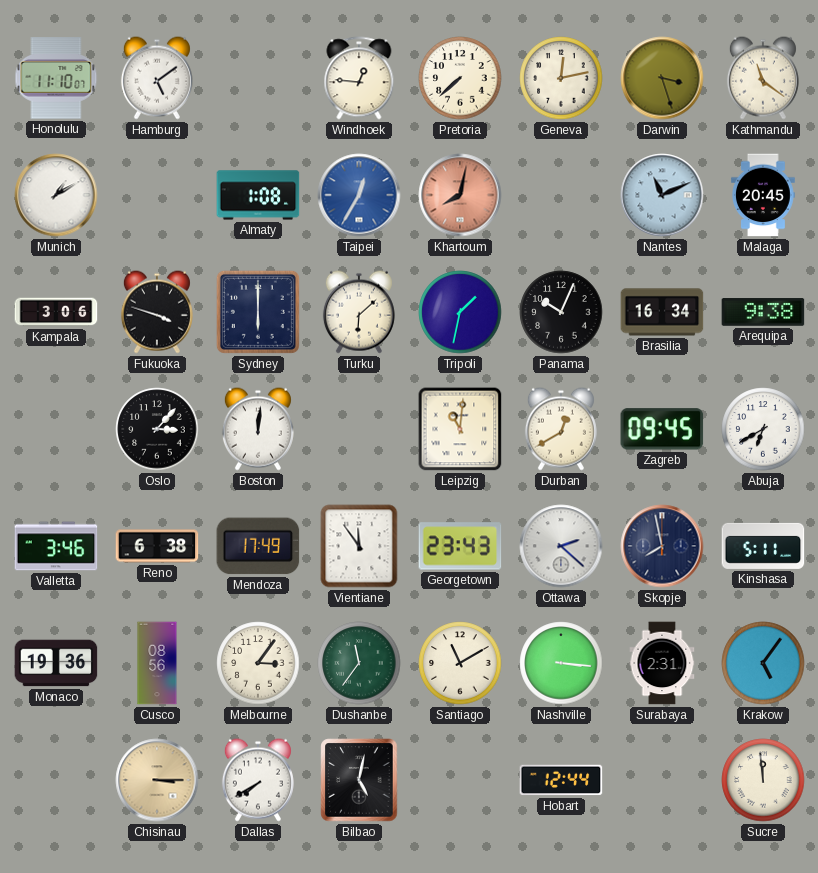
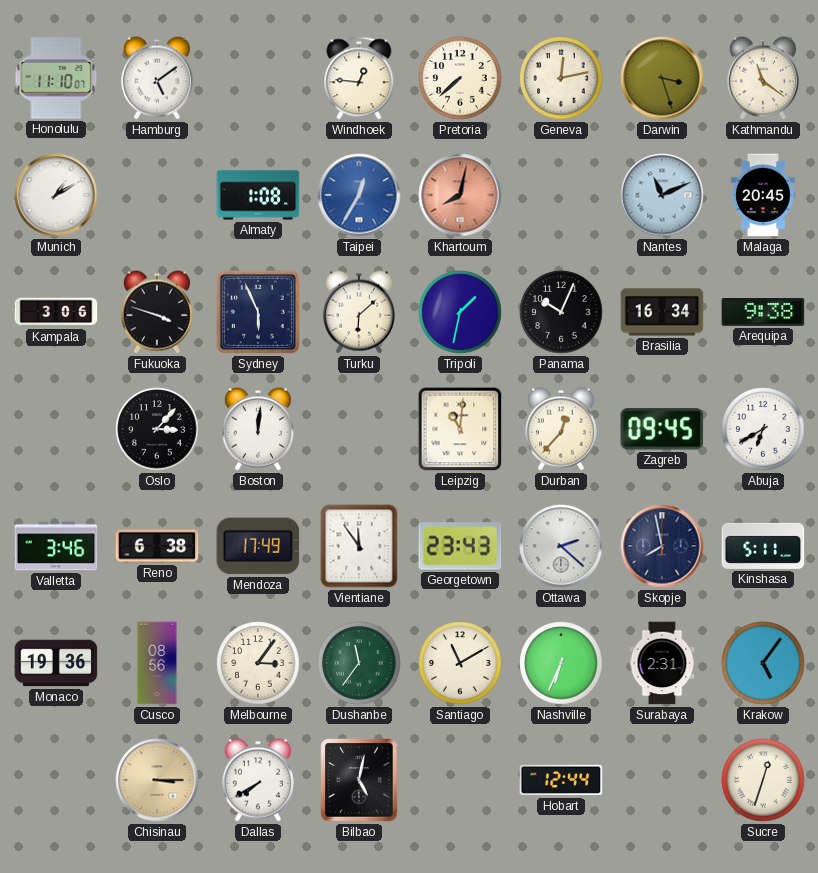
Sydney: 6:00 -> 5:56 (258, 312)
Durban: 12:40 -> 12:37 (561, 429)
Nashville: 3:16 -> 6:34 (561, 663)
Sucre: 11:59 -> 12:33 (763, 780)
